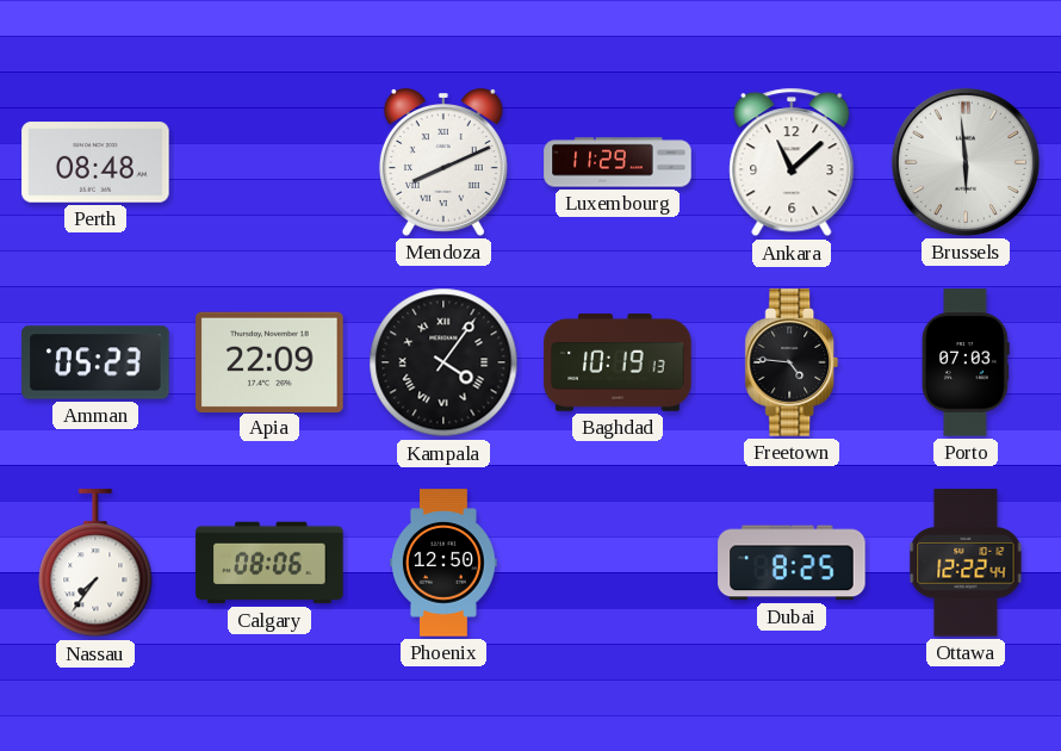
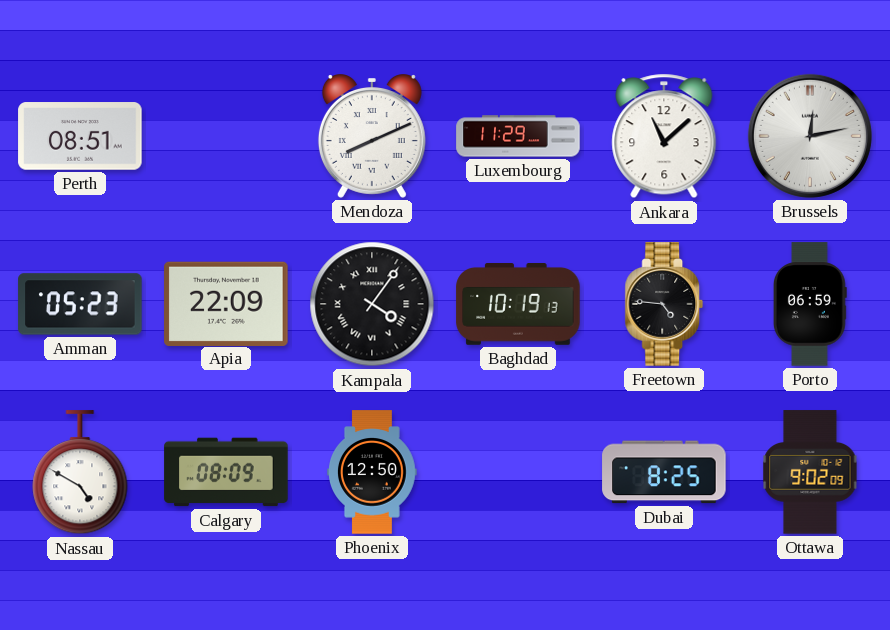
Perth: 08:48 -> 08:51 (80, 136)
Brussels: 5:59 -> 12:13 (810, 136)
Porto: 07:03 -> 06:59 (811, 304)
Nassau: 7:36 -> 4:50 (80, 473)
Calgary: 08:06 -> 08:09 (226, 472)
Ottawa: 12:22 -> 9:02 (810, 472)
